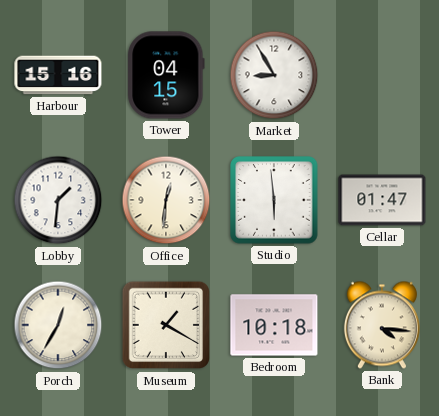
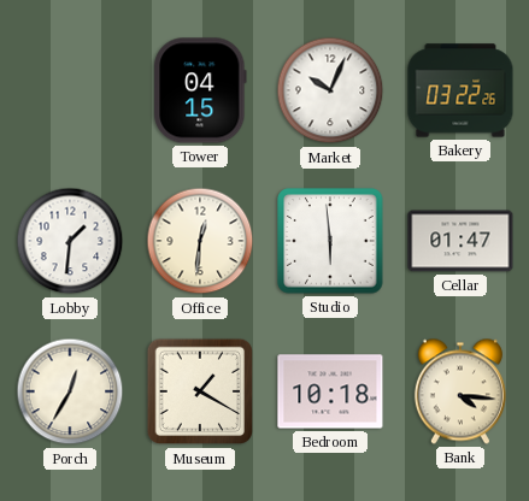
Harbour: 15:16 -> none (58, 75)
Market: 8:55 -> 10:04 (330, 90)
Bakery: none -> 03:22 (460, 90)
